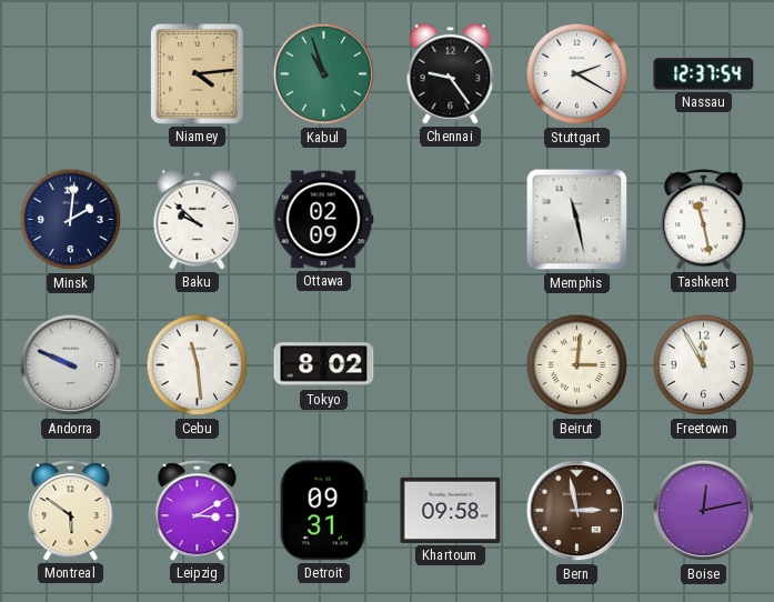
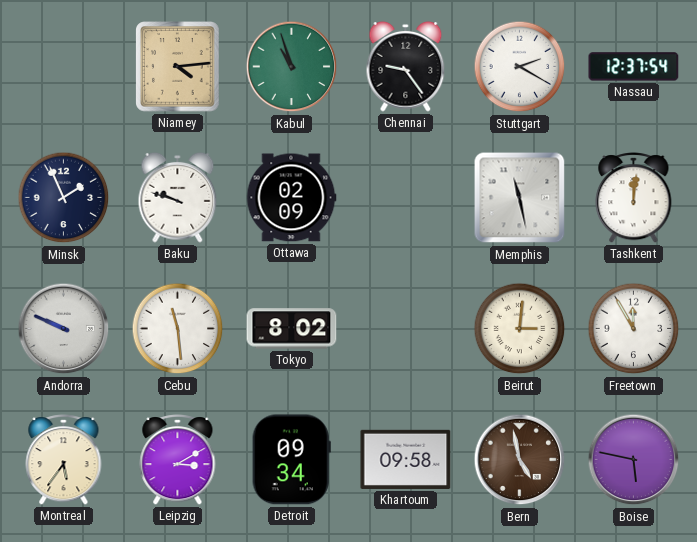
Minsk: 2:01 -> 1:56 (64, 198)
Baku: 9:52 -> 9:48 (178, 198)
Tashkent: 11:28 -> 12:01 (634, 198)
Montreal: 5:51 -> 5:36 (64, 460)
Detroit: 09:31 -> 09:34 (291, 460)
Bern: 2:58 -> 4:58 (520, 460)
Boise: 12:13 -> 5:47 (634, 460)
